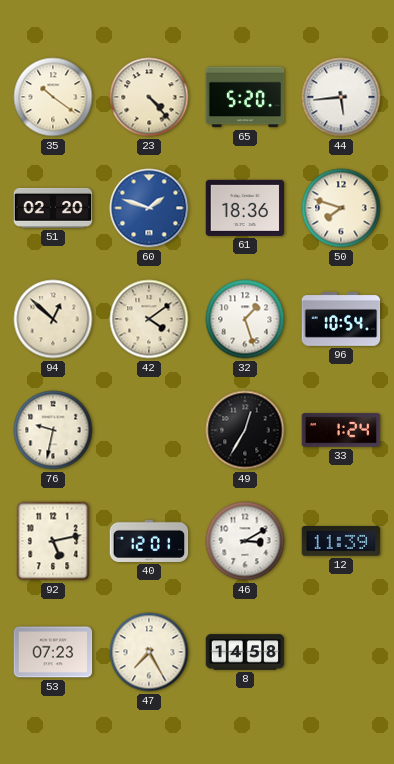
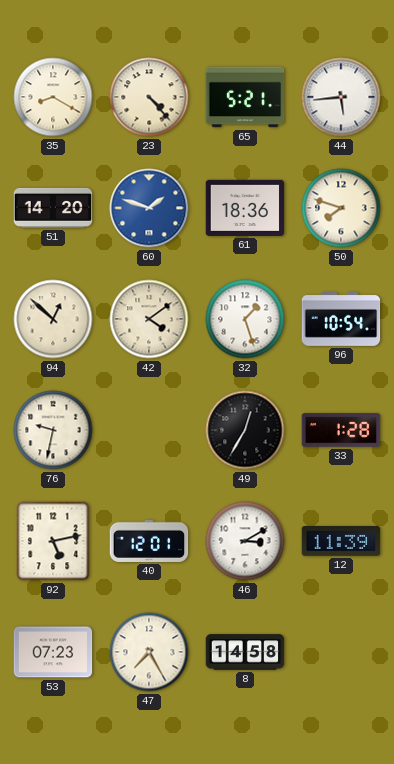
35: 10:21 -> 8:20 (53, 97)
65: 5:20 -> 5:21 (245, 97)
51: 02:20 -> 14:20 (53, 208)
33: 1:24 -> 1:28 (341, 430)
